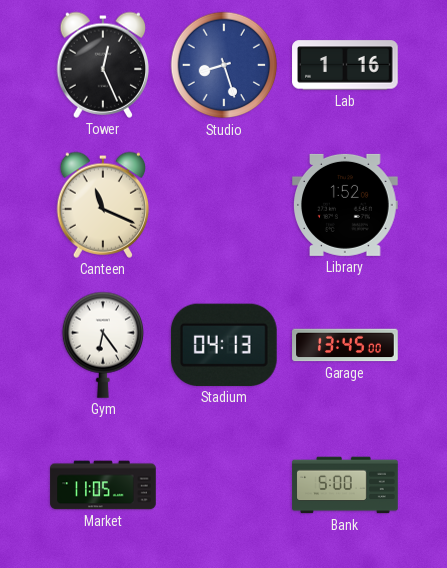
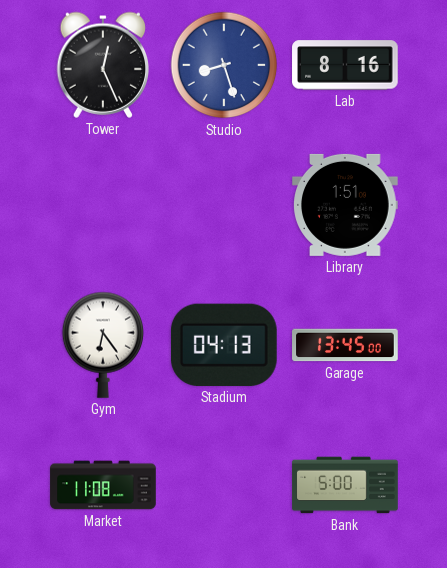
Lab: 1:16 -> 8:16 (345, 65)
Canteen: 11:19 -> none (103, 205)
Library: 1:52 -> 1:51 (345, 205)
Market: 11:05 -> 11:08 (103, 485)
